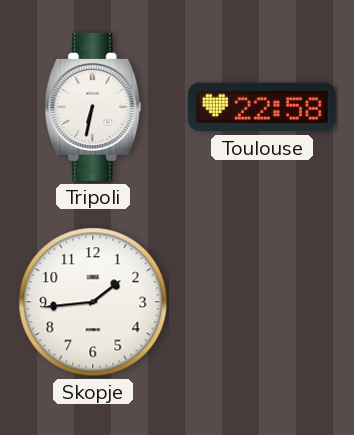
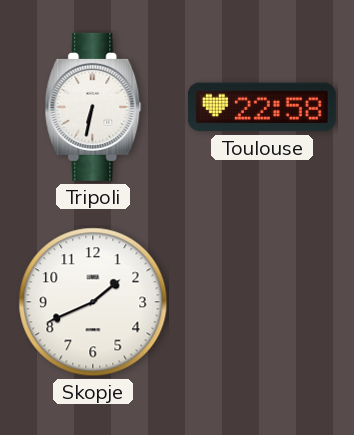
Skopje: 1:44 -> 1:41 (93, 302)
